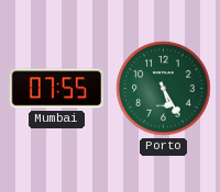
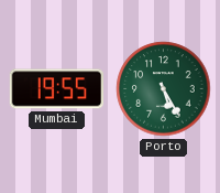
Mumbai: 07:55 -> 19:55 (57, 89)
